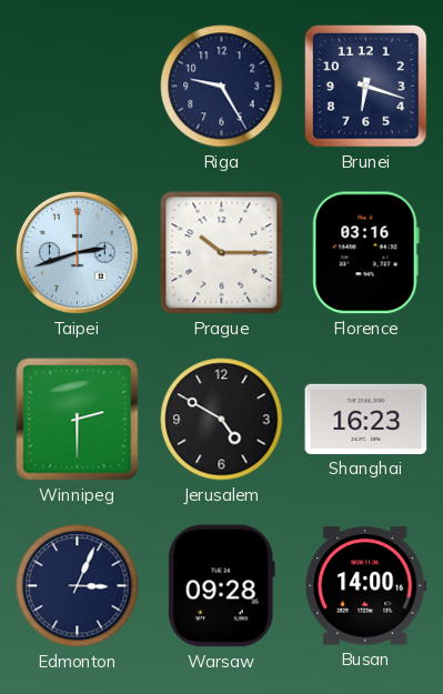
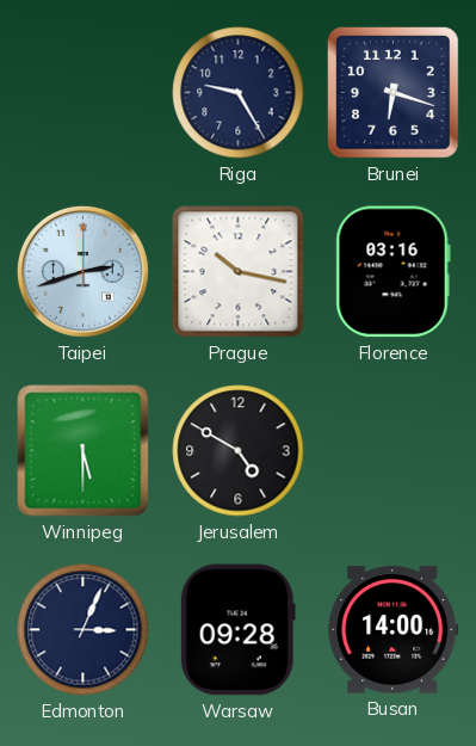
Prague: 10:15 -> 10:17 (239, 272)
Winnipeg: 2:30 -> 5:30 (84, 451)
Shanghai: 16:23 -> none (366, 419)
